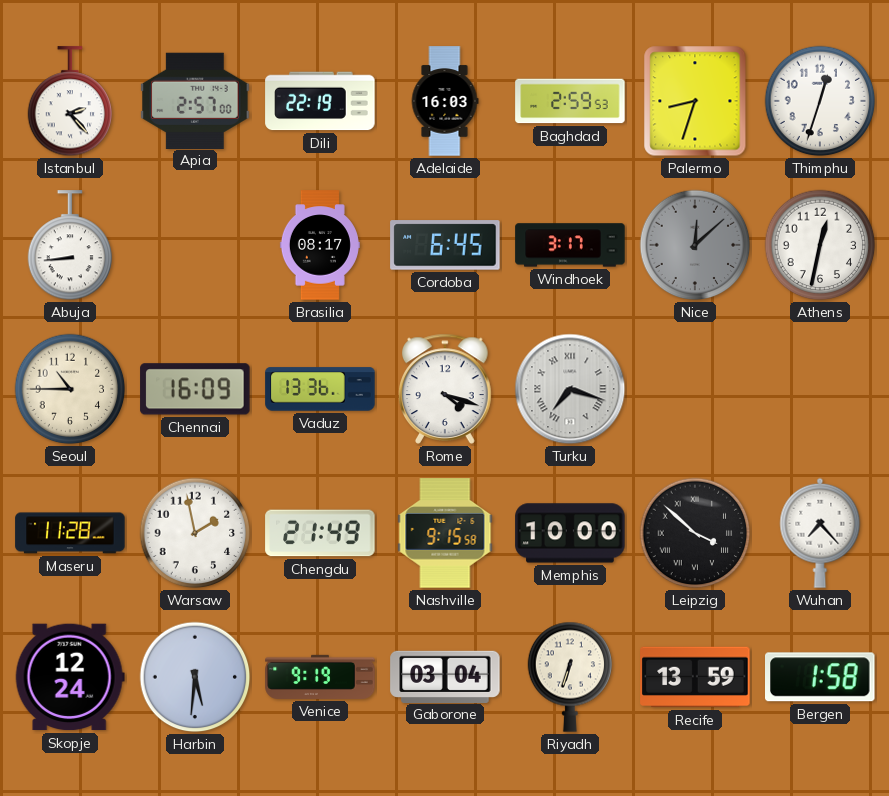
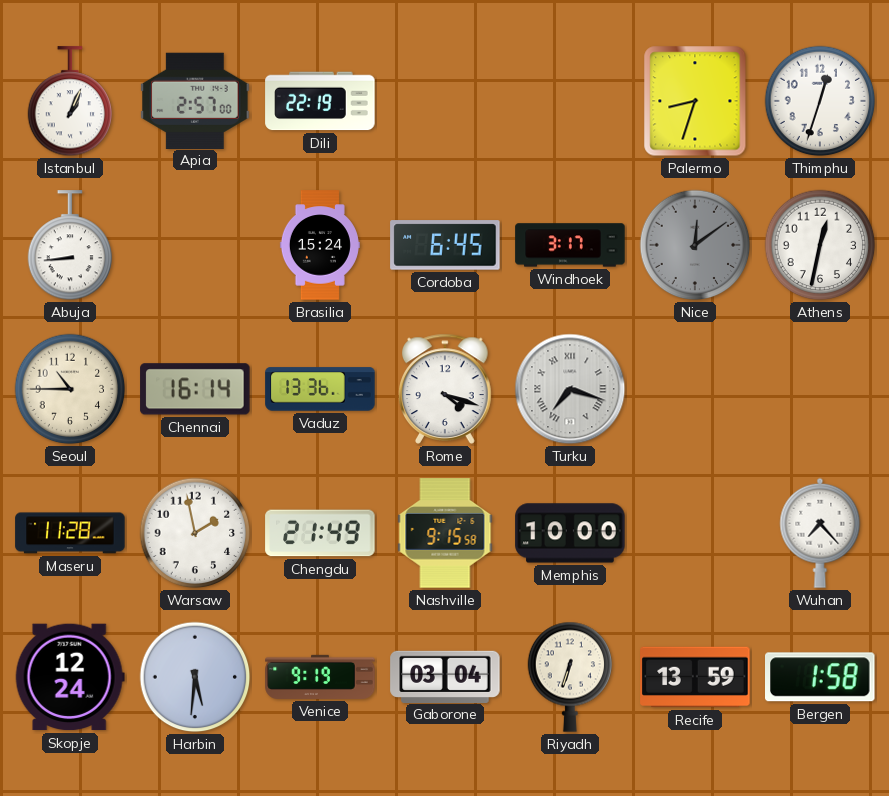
Istanbul: 2:23 -> 1:04 (70, 102)
Adelaide: 16:03 -> none (445, 101)
Baghdad: 2:59 -> none (570, 101)
Brasilia: 08:17 -> 15:24 (320, 245)
Nice: 12:08 -> 12:09 (695, 245)
Chennai: 16:09 -> 16:14 (195, 389)
Leipzig: 3:52 -> none (695, 533)
